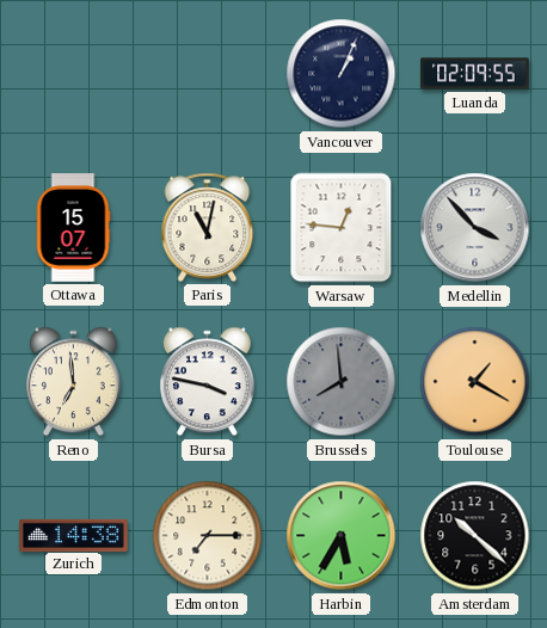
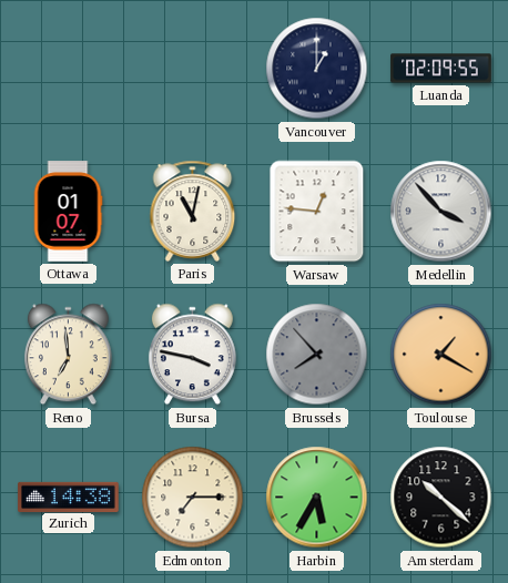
Vancouver: 1:04 -> 1:00 (317, 69)
Ottawa: 15:07 -> 01:07 (68, 212)
Brussels: 7:59 -> 7:53 (317, 355)
